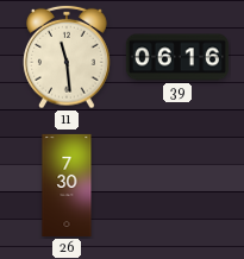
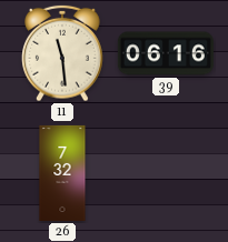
26: 7:30 -> 7:32 (62, 173)
